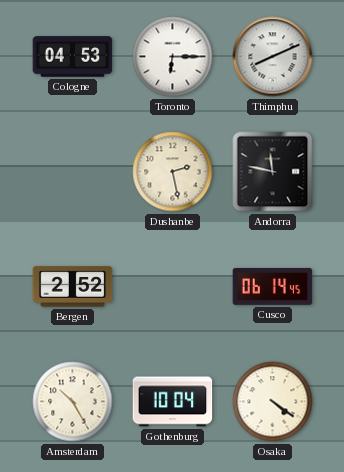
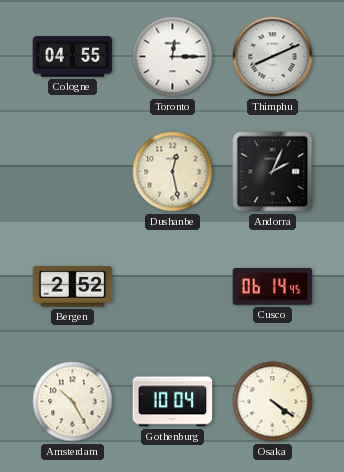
Cologne: 04:53 -> 04:55 (73, 57)
Toronto: 6:15 -> 12:15 (173, 57)
Dushanbe: 2:28 -> 12:28 (173, 172)
Andorra: 11:47 -> 2:04 (273, 172)
